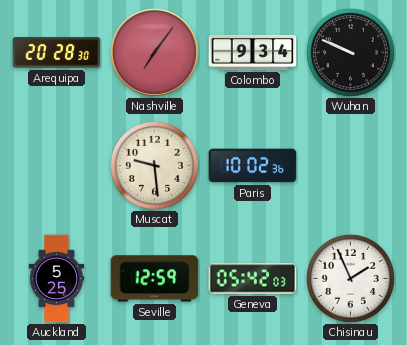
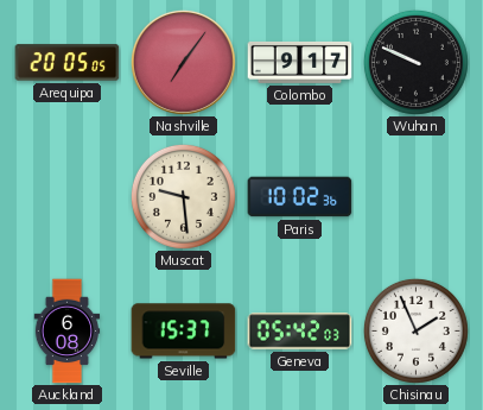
Arequipa: 20:28 -> 20:05 (68, 63)
Colombo: 9:34 -> 9:17 (300, 62)
Auckland: 5:25 -> 6:08 (68, 332)
Seville: 12:59 -> 15:37 (184, 332)
